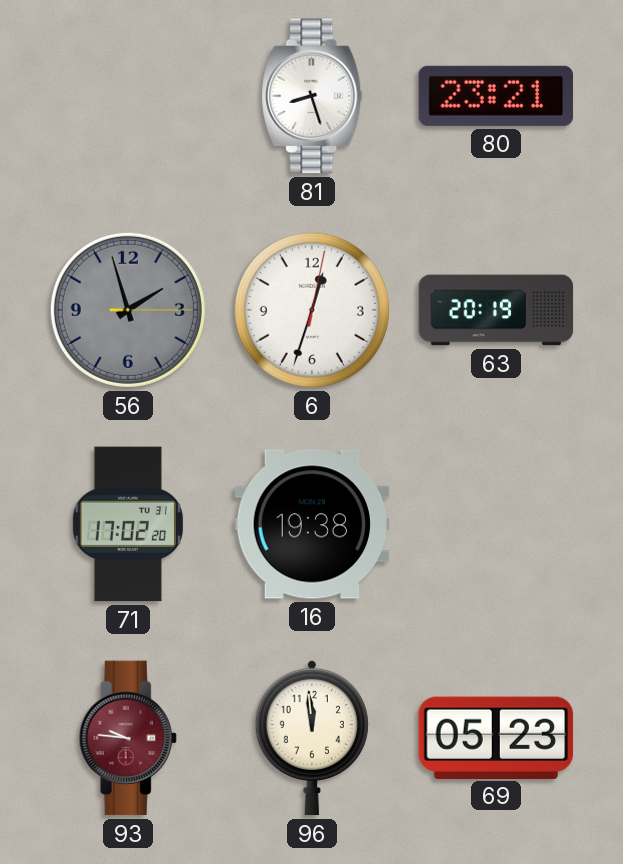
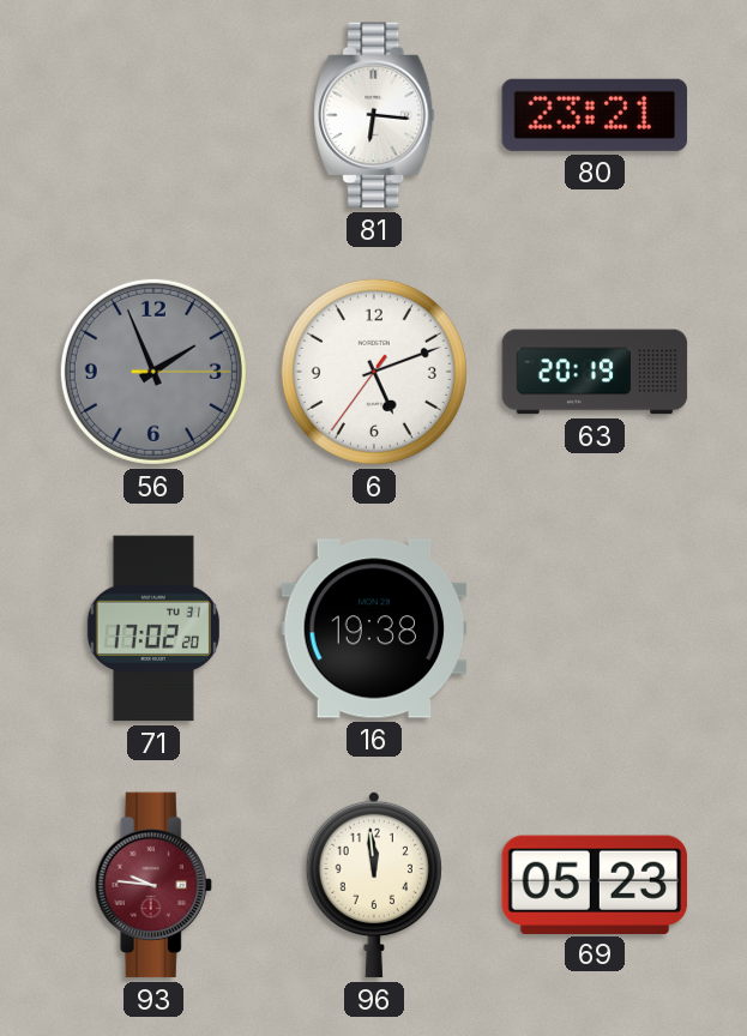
81: 8:27 -> 6:16 (374, 115)
56: 1:57 -> 1:56 (153, 372)
6: 12:33 -> 5:11 (374, 372)
